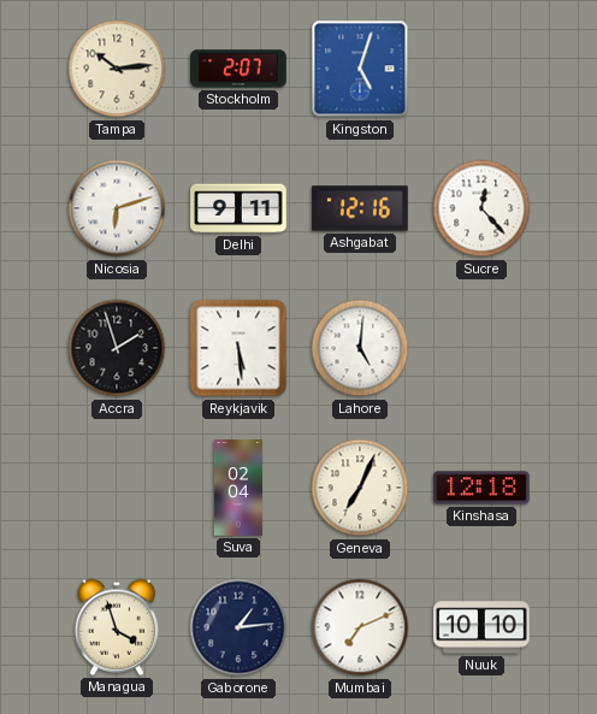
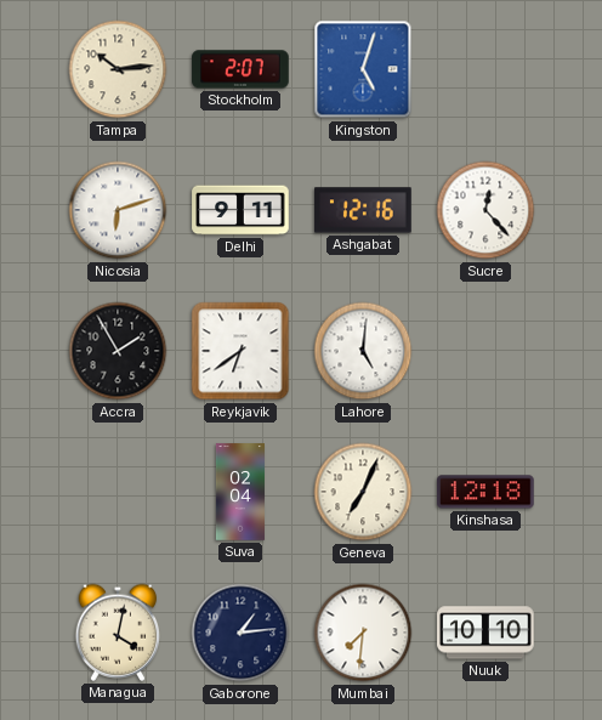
Accra: 1:57 -> 1:55 (118, 351)
Reykjavik: 5:29 -> 6:39 (240, 351)
Managua: 3:57 -> 4:02 (118, 633)
Mumbai: 7:11 -> 7:31 (363, 633)
